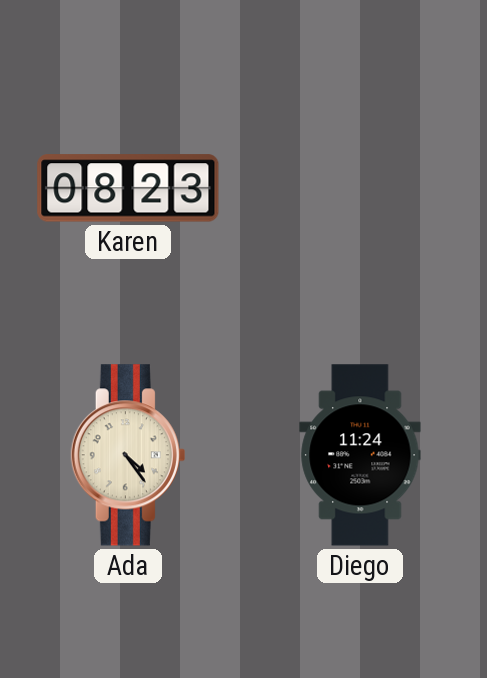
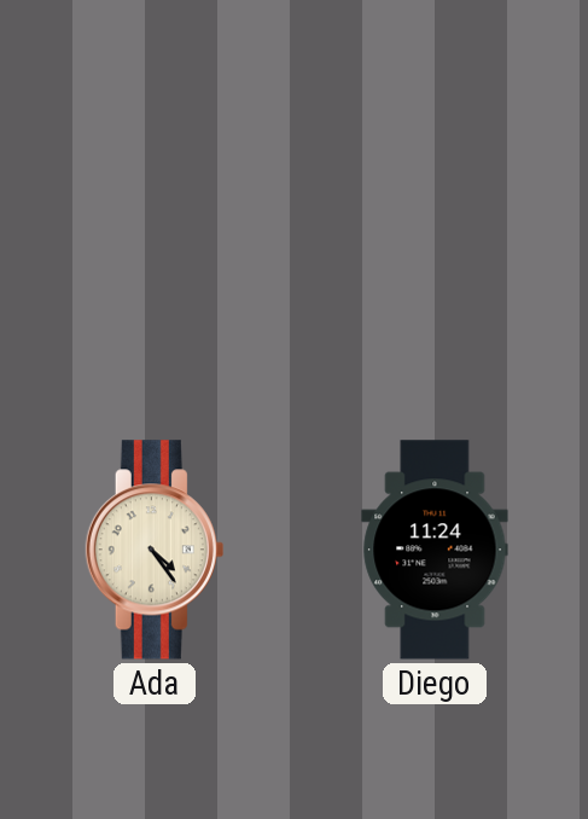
Karen: 08:23 -> none (128, 188)
